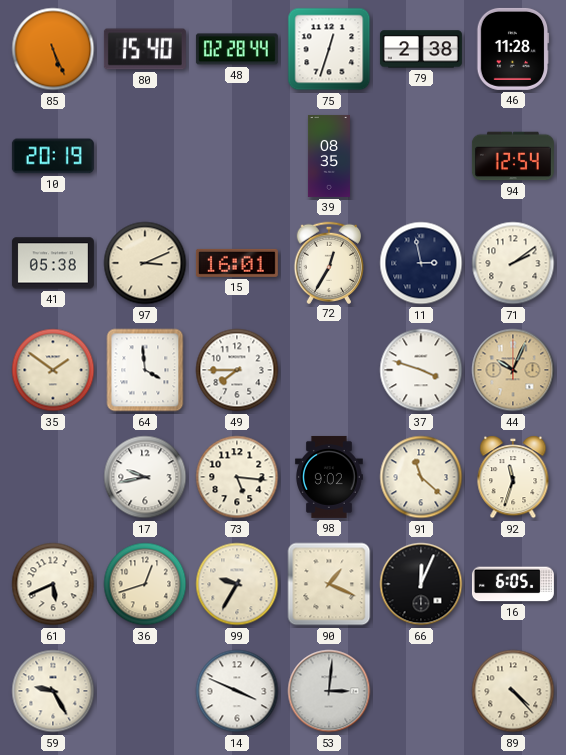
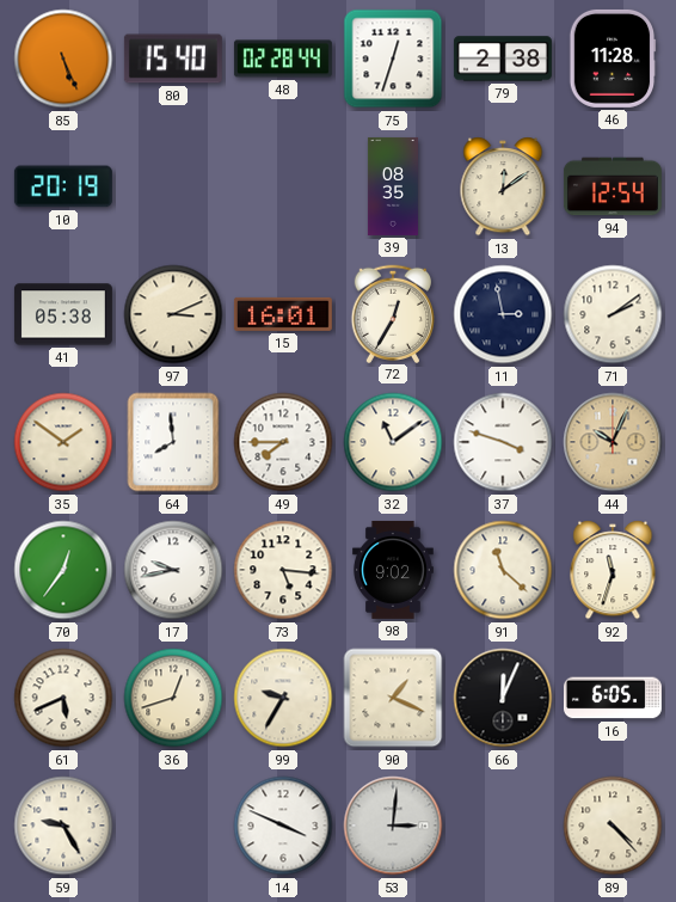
13: none -> 12:09 (503, 186)
64: 3:59 -> 7:59 (173, 442)
32: none -> 11:09 (393, 442)
70: none -> 12:36 (63, 570)
